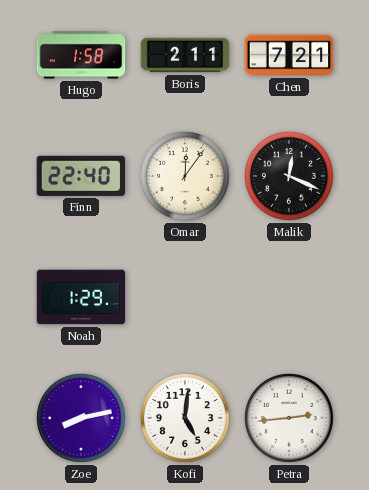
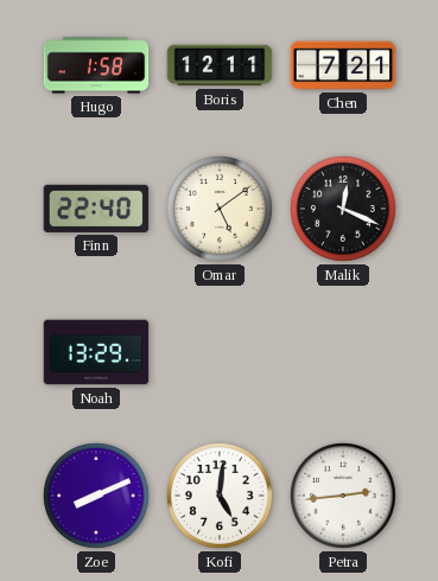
Boris: 2:11 -> 12:11 (220, 65)
Omar: 12:06 -> 5:09 (221, 210)
Noah: 1:29 -> 13:29 (96, 352)
Zoe: 8:13 -> 8:11 (97, 497)
